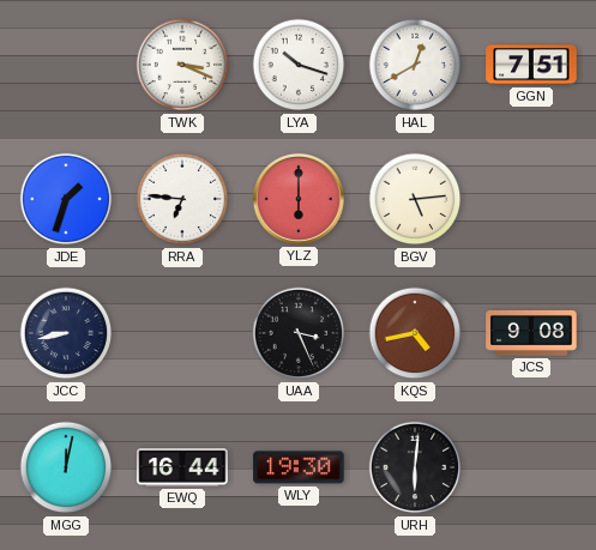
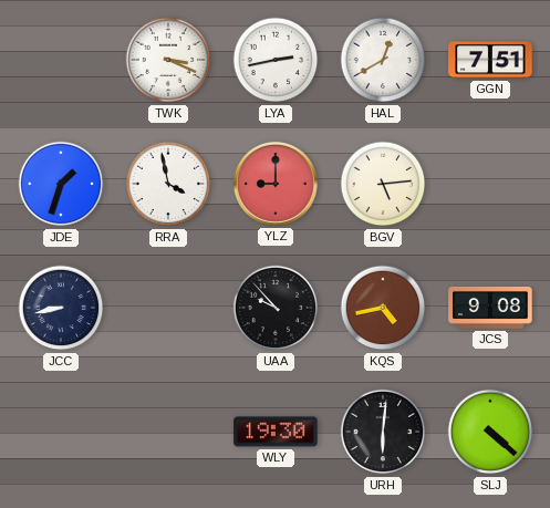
LYA: 10:18 -> 2:43 (276, 60)
RRA: 6:46 -> 3:58 (168, 184)
YLZ: 6:00 -> 9:00 (276, 184)
UAA: 3:26 -> 9:53 (276, 308)
MGG: 12:02 -> none (66, 467)
EWQ: 16:44 -> none (182, 467)
SLJ: none -> 4:22 (490, 432)
